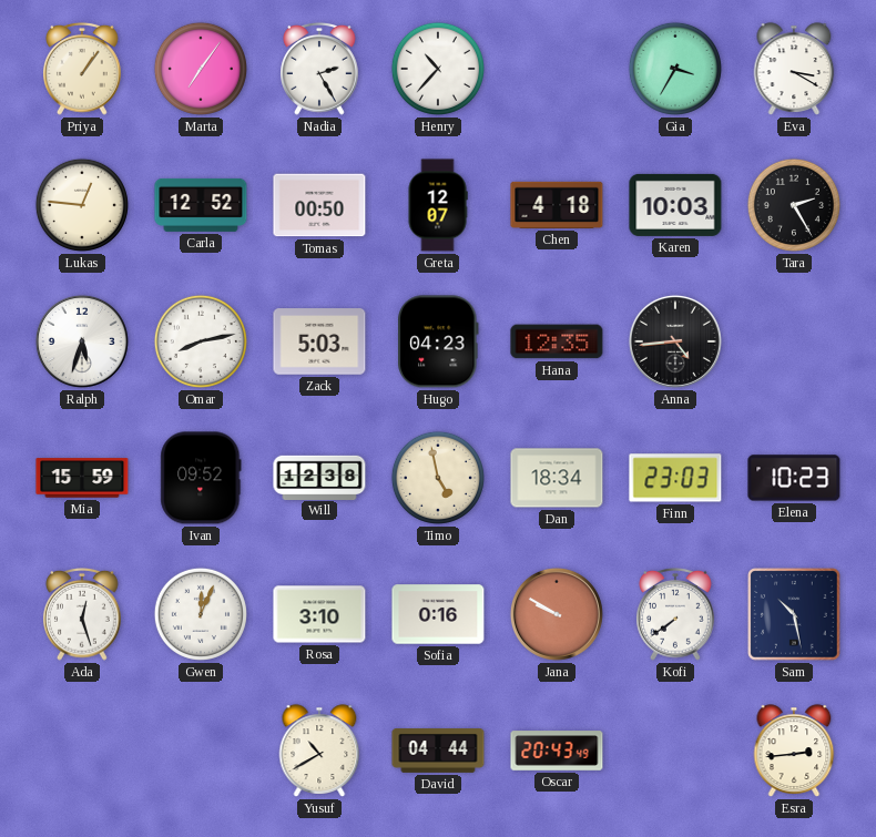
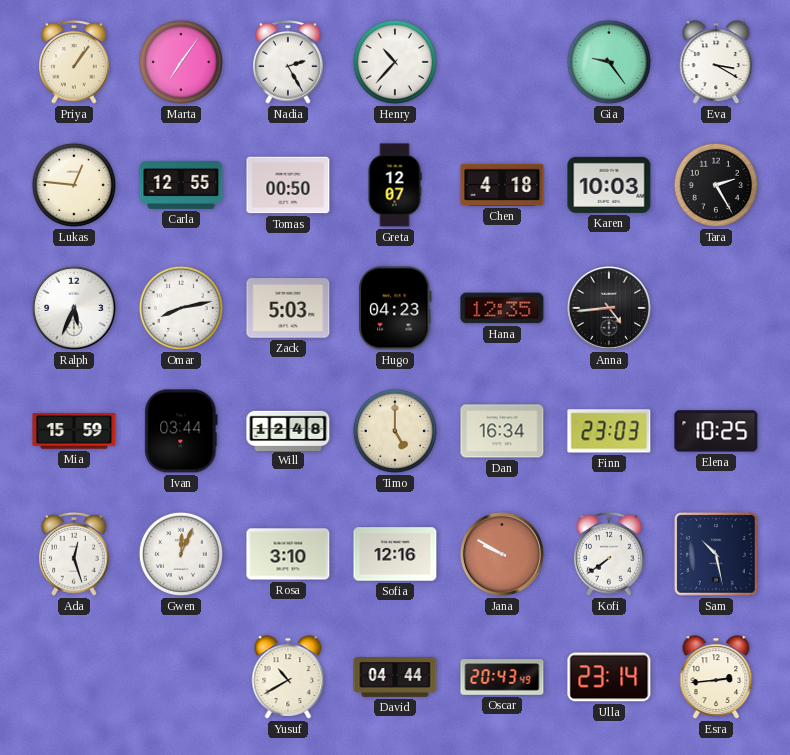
Gia: 3:35 -> 9:24 (609, 62)
Carla: 12:52 -> 12:55 (181, 185)
Ralph: 5:33 -> 5:34 (74, 308)
Ivan: 09:52 -> 03:44 (181, 431)
Will: 12:38 -> 12:48 (288, 430)
Timo: 4:58 -> 5:00 (395, 431)
Dan: 18:34 -> 16:34 (502, 431)
Elena: 10:23 -> 10:25 (716, 431)
Sofia: 0:16 -> 12:16 (395, 554)
Ulla: none -> 23:14 (609, 677)
